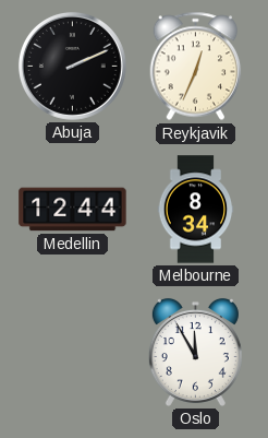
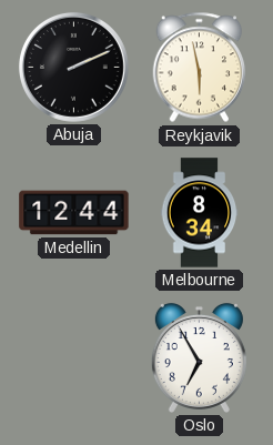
Reykjavik: 12:34 -> 5:58 (200, 68)
Oslo: 11:55 -> 6:55 (199, 357)
